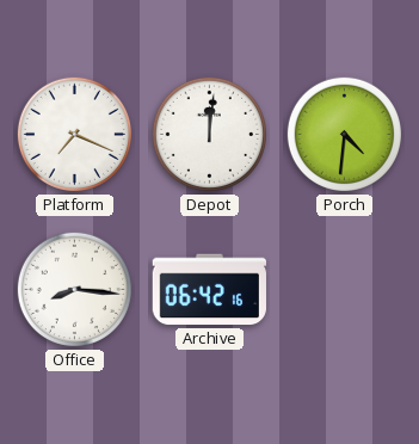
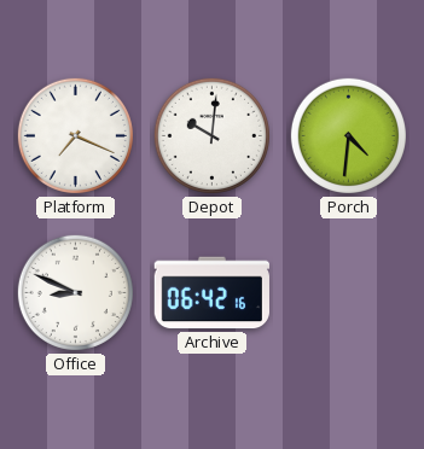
Depot: 12:01 -> 10:01 (211, 135)
Office: 8:16 -> 8:49 (75, 292)
